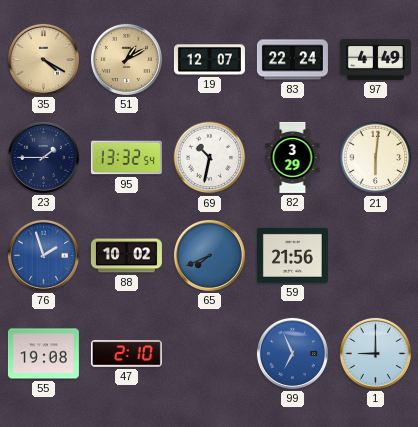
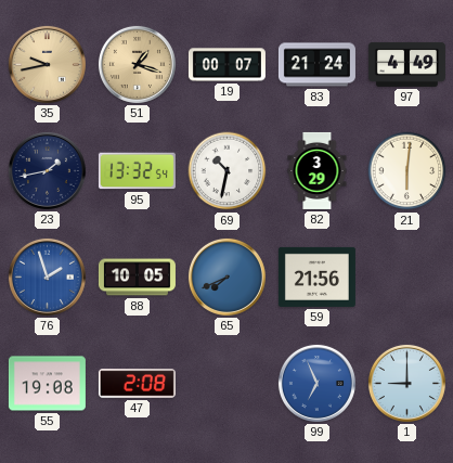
35: 4:20 -> 9:43 (47, 64)
51: 1:10 -> 1:18 (137, 64)
19: 12:07 -> 00:07 (226, 65)
83: 22:24 -> 21:24 (316, 65)
23: 1:45 -> 1:43 (47, 170)
88: 10:02 -> 10:05 (137, 278)
47: 2:10 -> 2:08 (137, 384)
